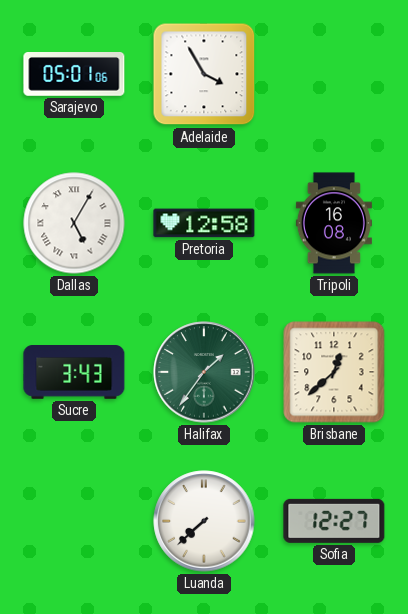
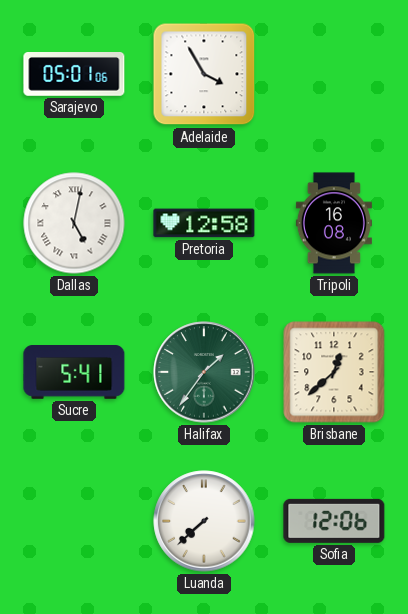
Dallas: 5:05 -> 5:02 (74, 223)
Sucre: 3:43 -> 5:41 (74, 373)
Sofia: 12:27 -> 12:06 (334, 521)
